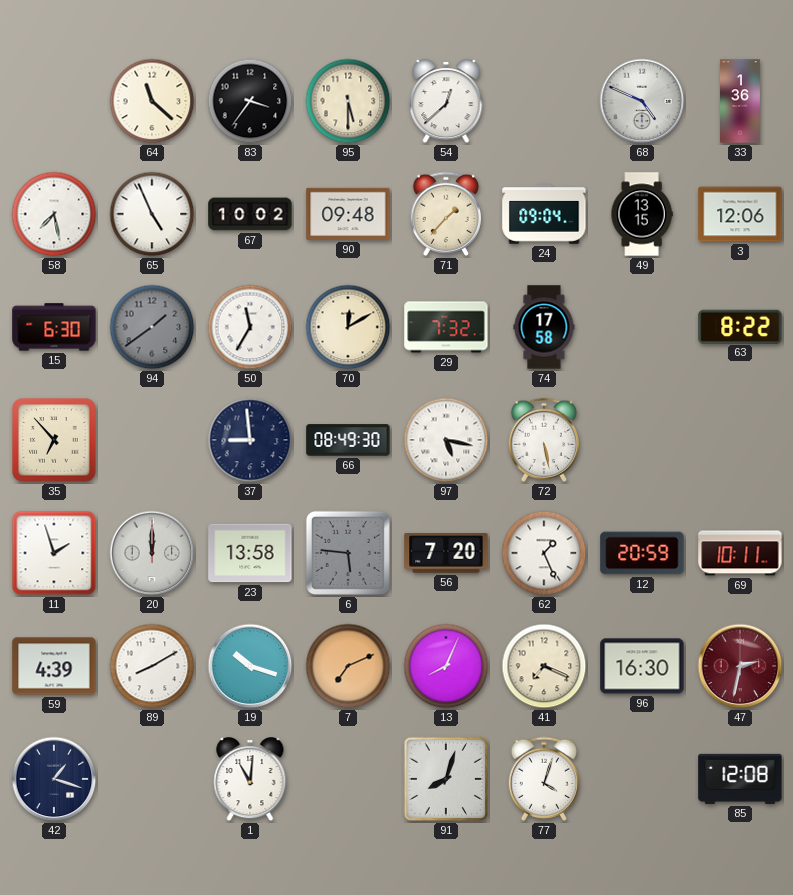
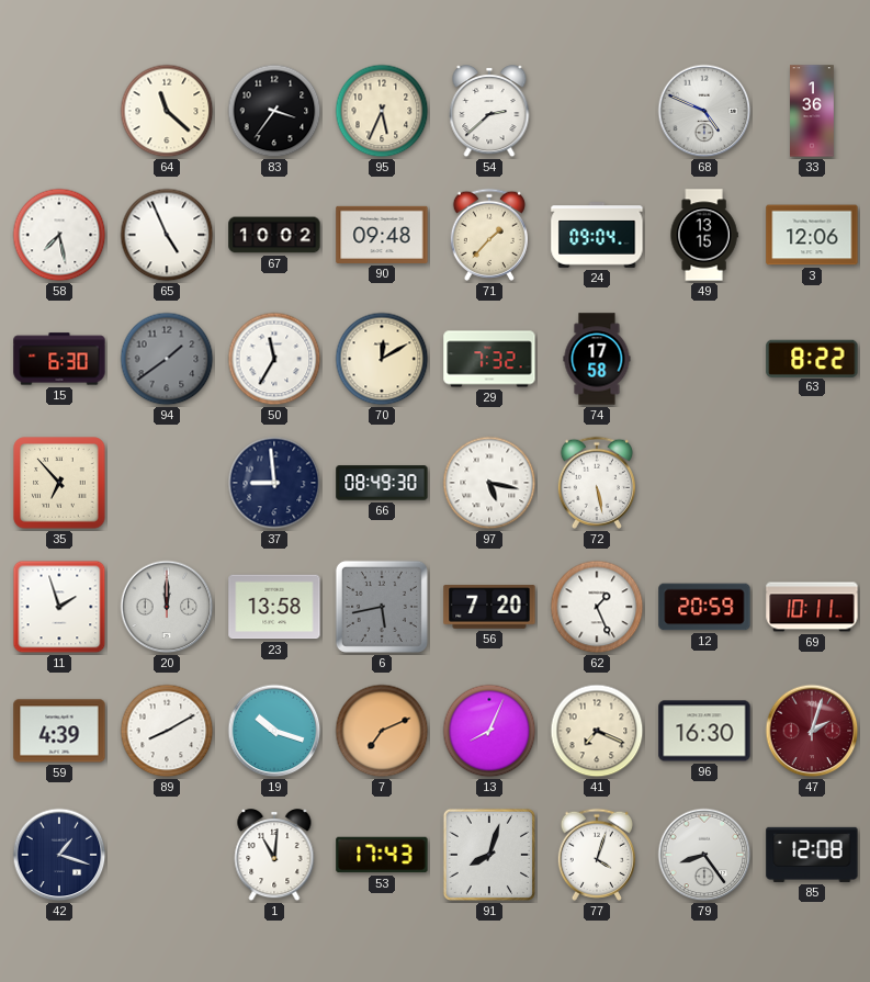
95: 5:30 -> 5:34 (382, 111)
54: 12:38 -> 2:38 (489, 112)
6: 5:46 -> 5:43 (382, 607)
47: 2:32 -> 2:03 (812, 731)
53: none -> 17:43 (382, 855)
79: none -> 8:24 (704, 855)
